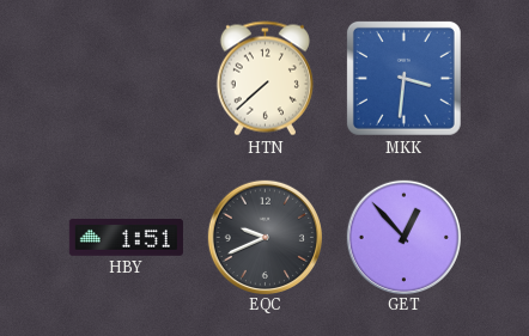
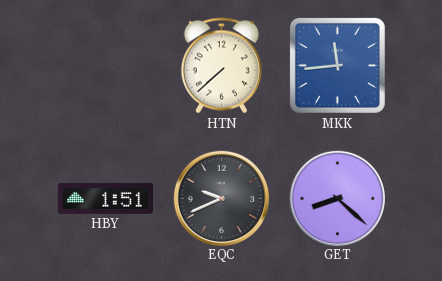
MKK: 3:31 -> 11:44 (337, 65)
GET: 12:53 -> 8:22 (337, 198)
